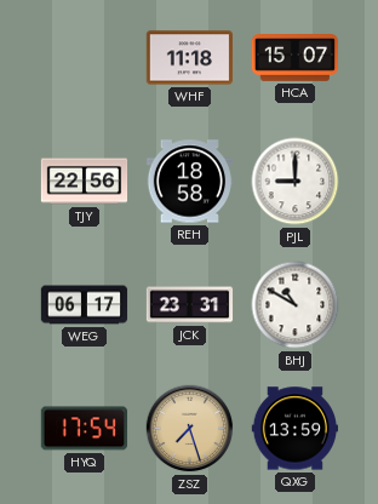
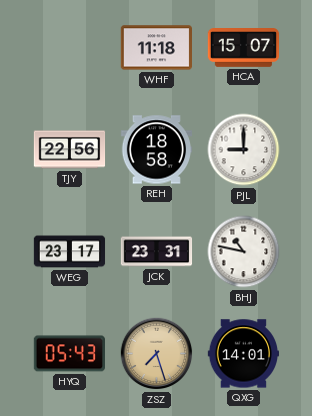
WEG: 06:17 -> 23:17 (70, 252)
BHJ: 10:50 -> 10:47 (244, 252)
HYQ: 17:54 -> 05:43 (69, 354)
QXG: 13:59 -> 14:01 (243, 354)
